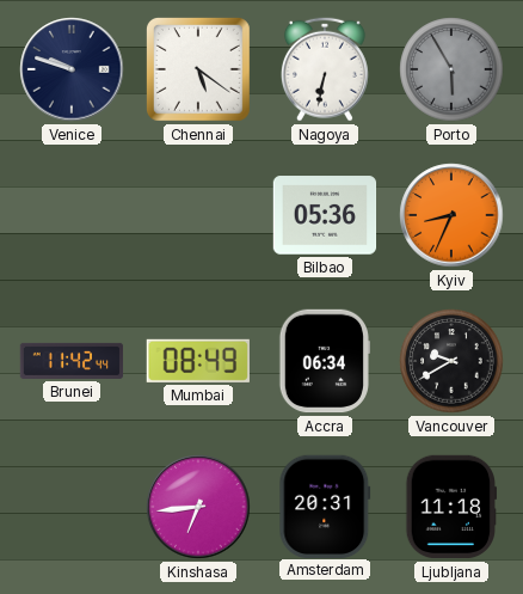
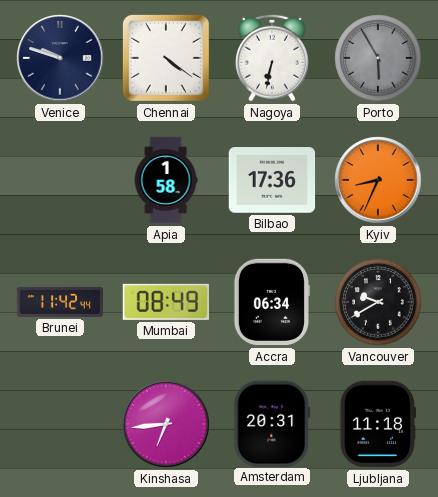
Chennai: 5:21 -> 4:21 (166, 58)
Apia: none -> 1:58 (166, 180)
Bilbao: 05:36 -> 17:36 (272, 180)
